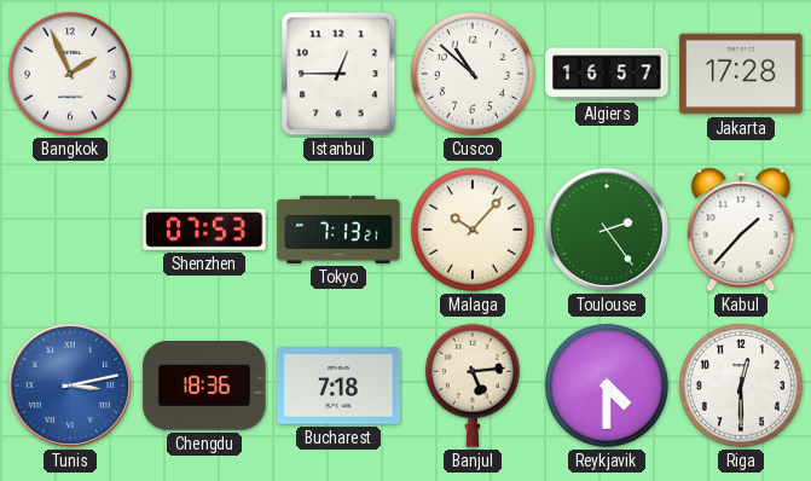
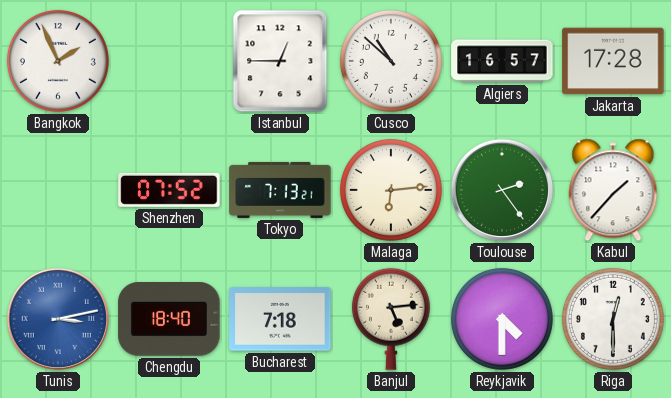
Shenzhen: 07:53 -> 07:52 (169, 190)
Malaga: 10:07 -> 6:14 (391, 190)
Chengdu: 18:36 -> 18:40 (169, 320)
